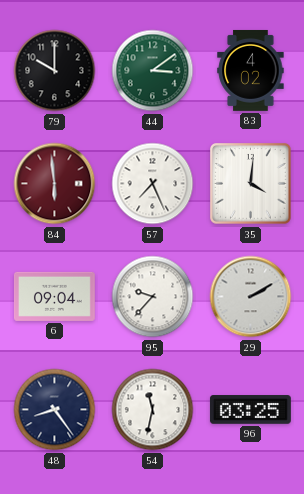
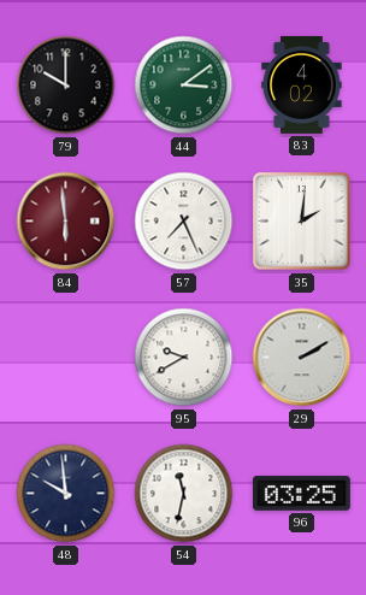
35: 4:01 -> 2:01 (302, 222)
6: 09:04 -> none (54, 296)
95: 9:37 -> 9:40 (184, 358)
48: 8:24 -> 9:59 (66, 494)
